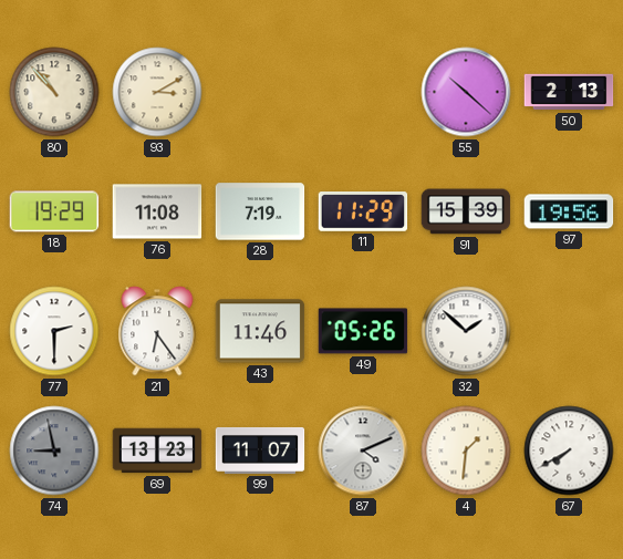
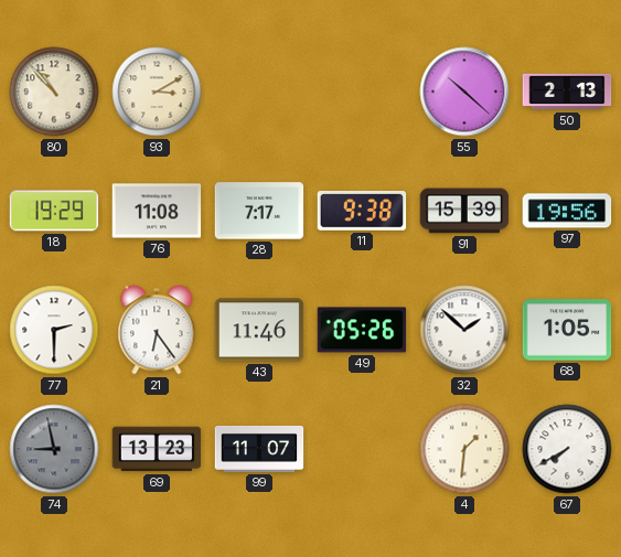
28: 7:19 -> 7:17 (259, 211)
11: 11:29 -> 9:38 (362, 212)
68: none -> 1:05 (567, 330)
87: 4:11 -> none (363, 451)
